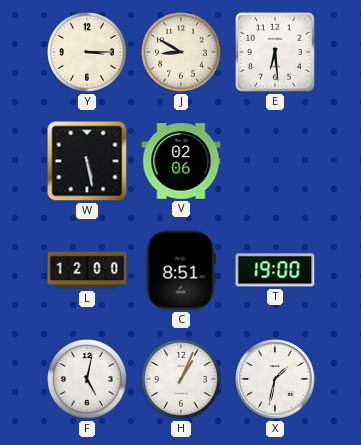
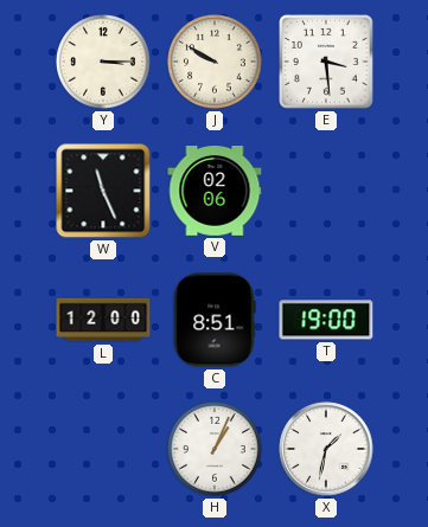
J: 8:50 -> 9:50 (216, 63)
E: 6:29 -> 3:29 (327, 63)
W: 5:28 -> 11:26 (103, 191)
F: 5:02 -> none (88, 380)
